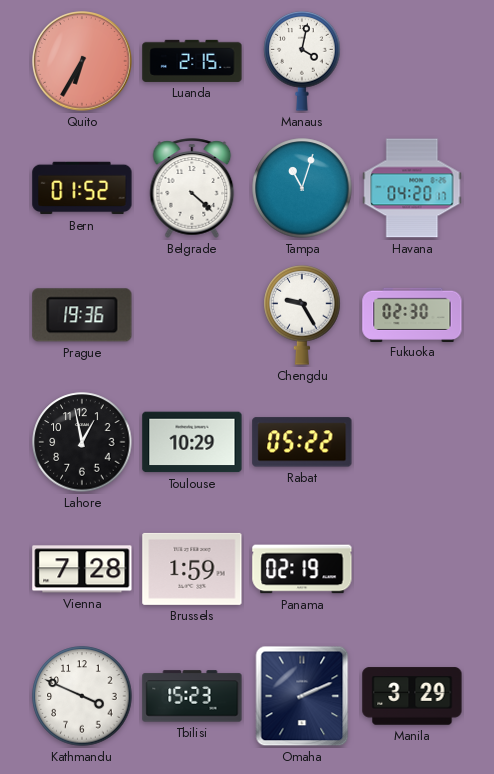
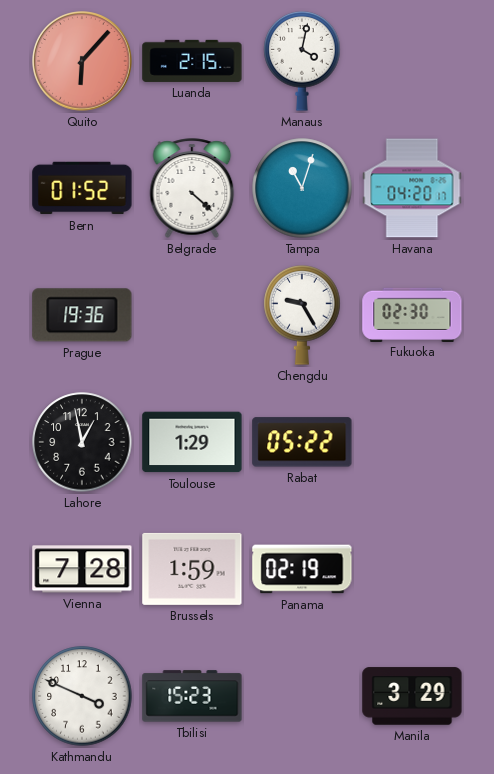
Quito: 6:35 -> 6:07 (83, 62)
Toulouse: 10:29 -> 1:29 (192, 442)
Omaha: 2:11 -> none (302, 696)
